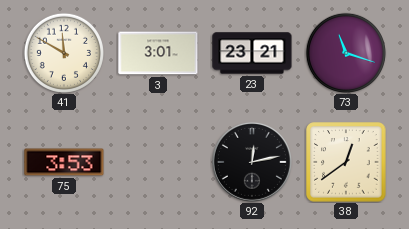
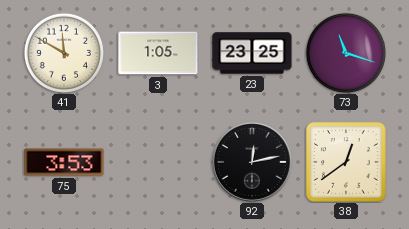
3: 3:01 -> 1:05 (158, 53)
23: 23:21 -> 23:25 (252, 53)
